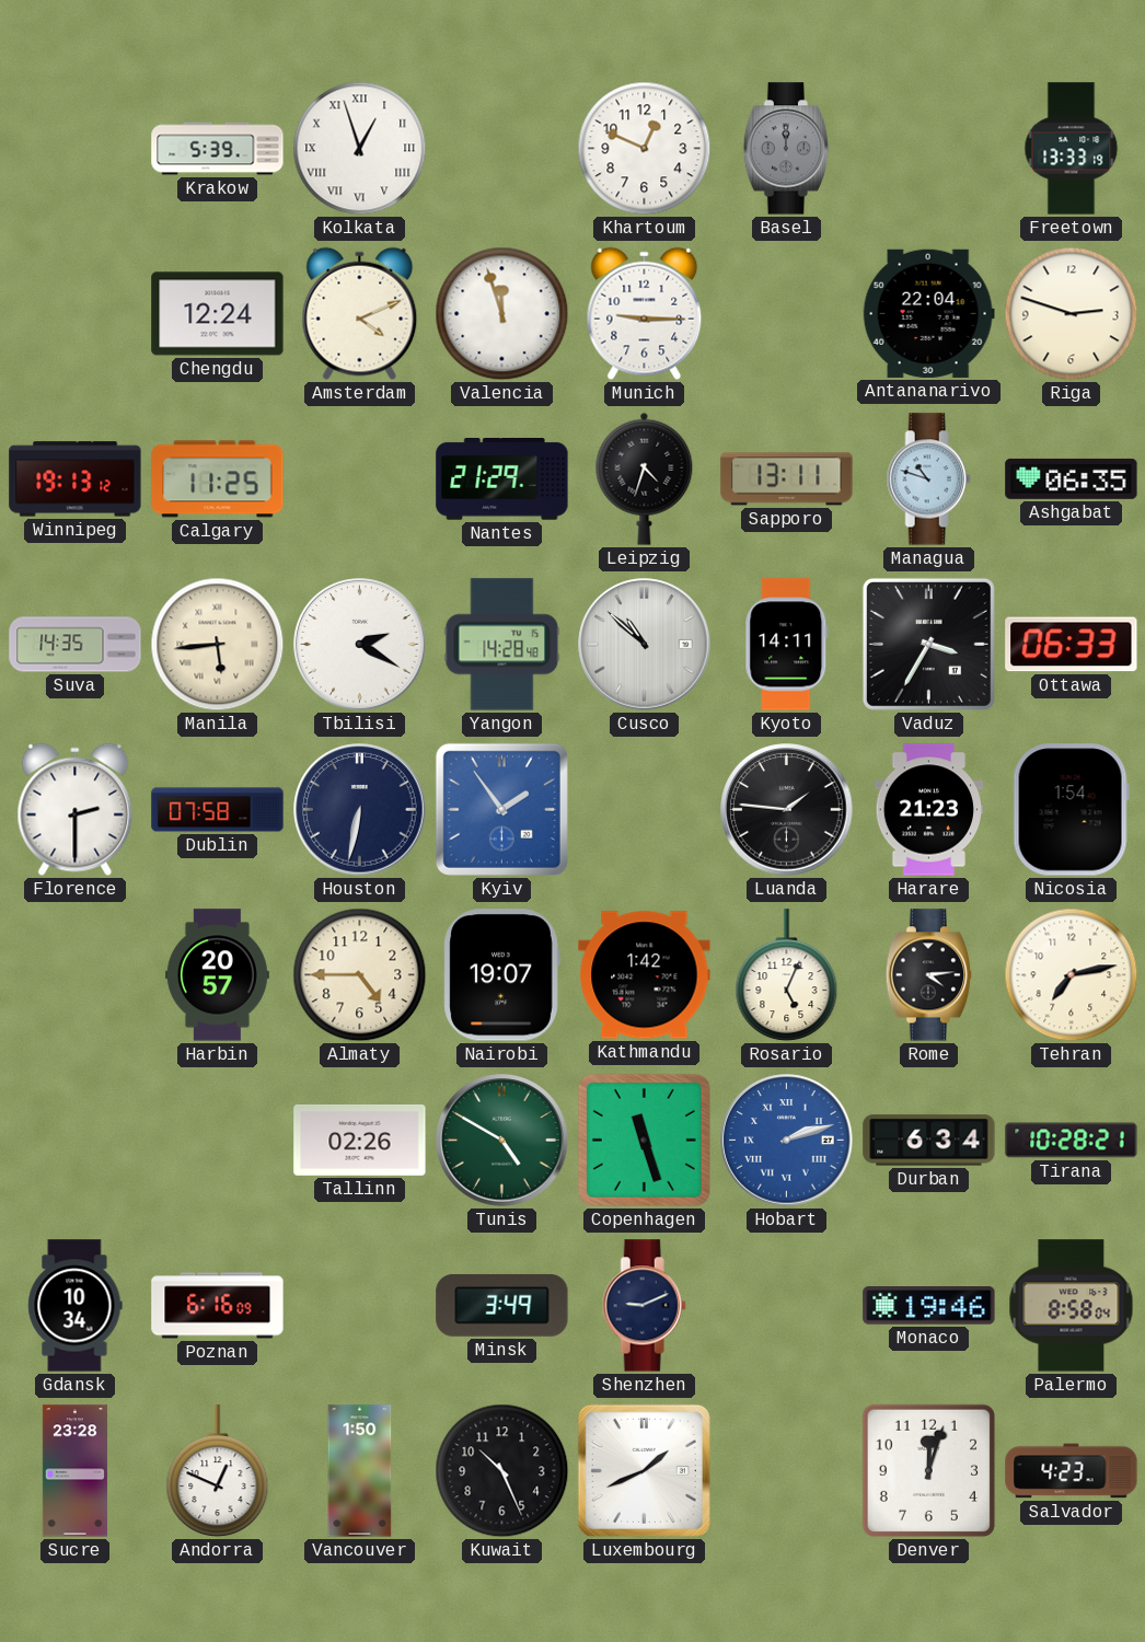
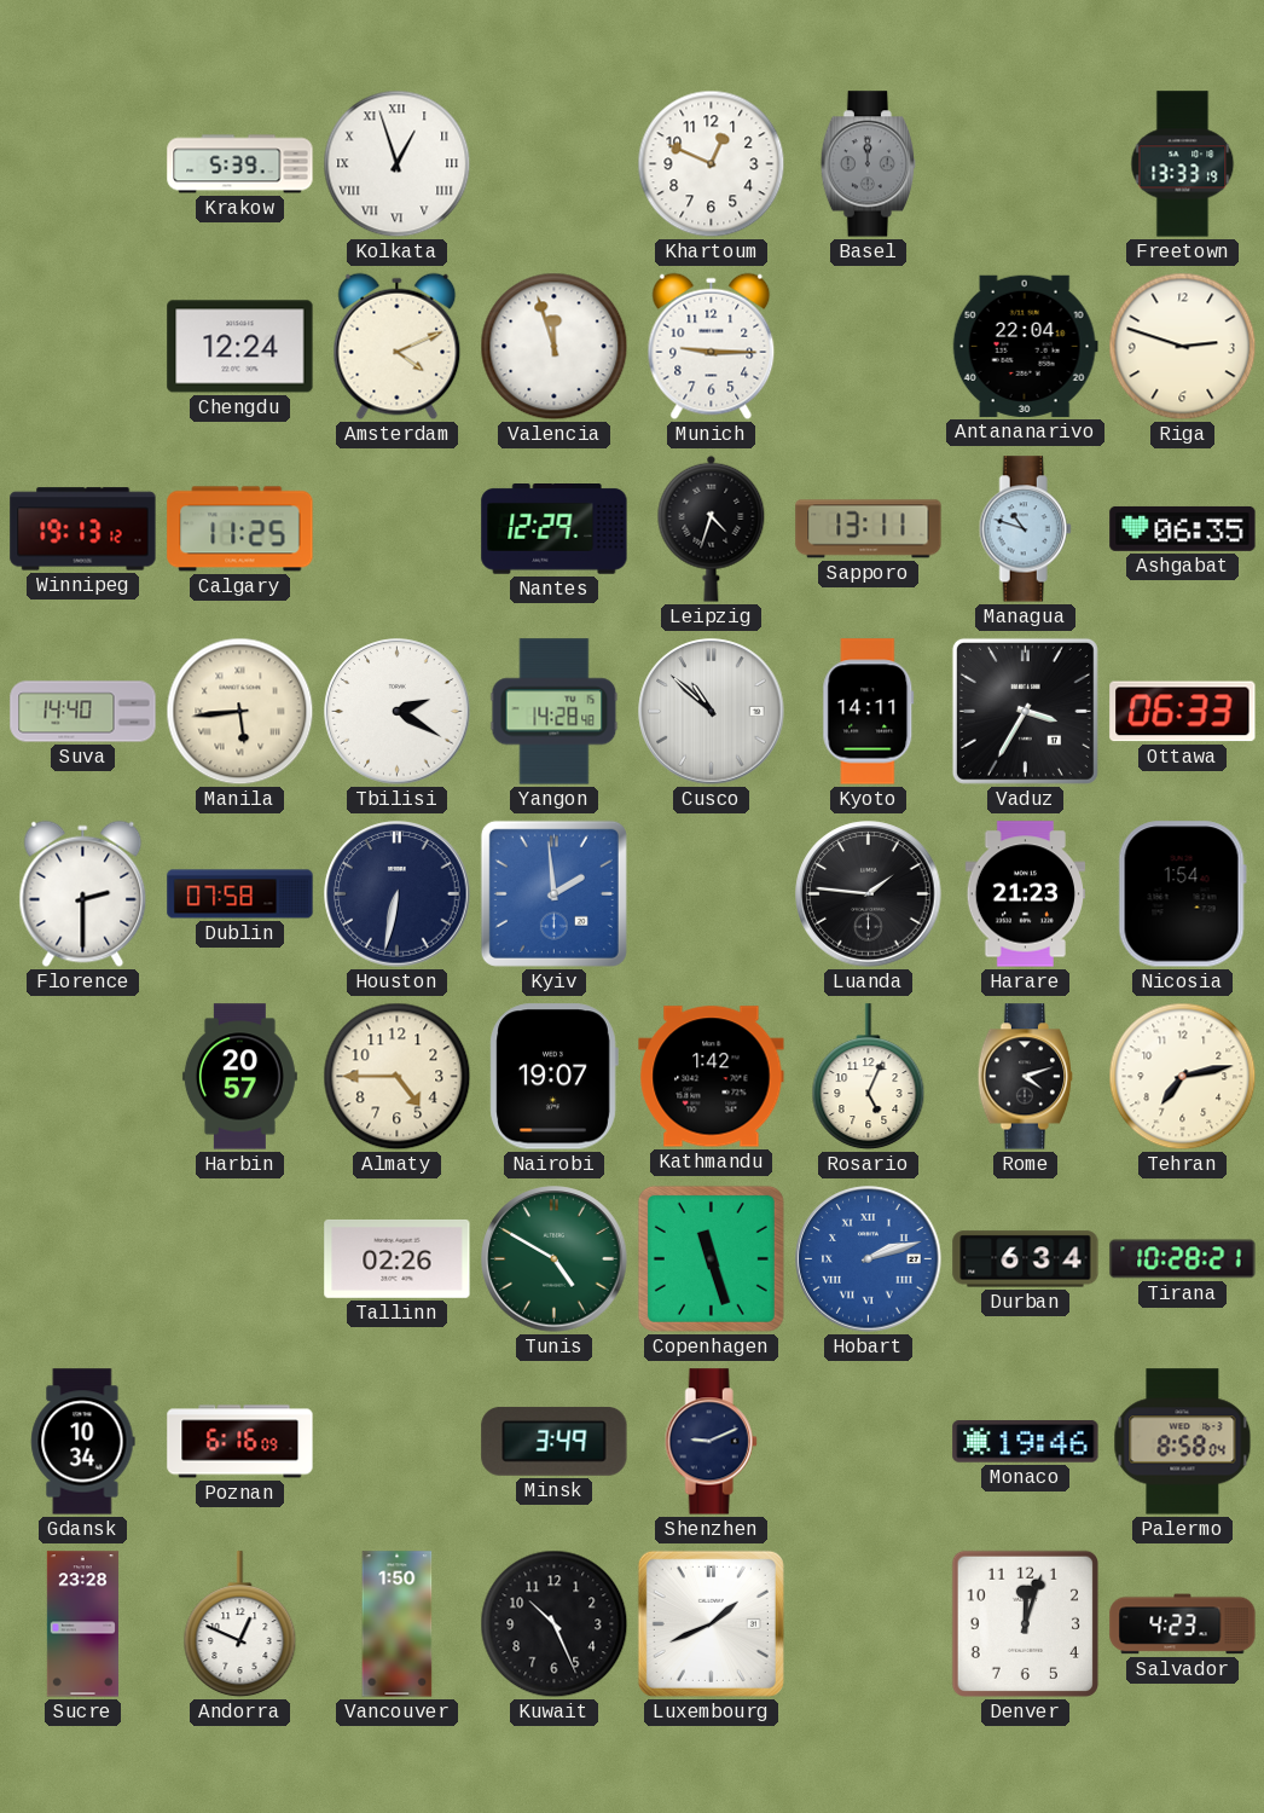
Nantes: 21:29 -> 12:29 (555, 529)
Suva: 14:35 -> 14:40 (83, 712)
Kyiv: 1:54 -> 1:59 (553, 893)
Rome: 4:14 -> 4:12 (1026, 1077)
